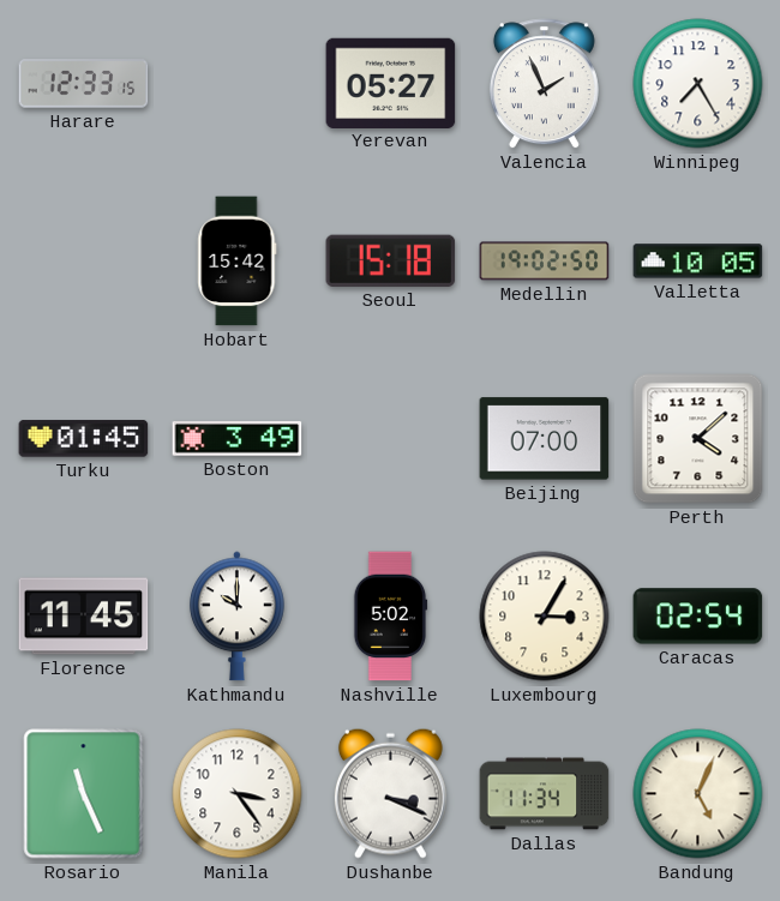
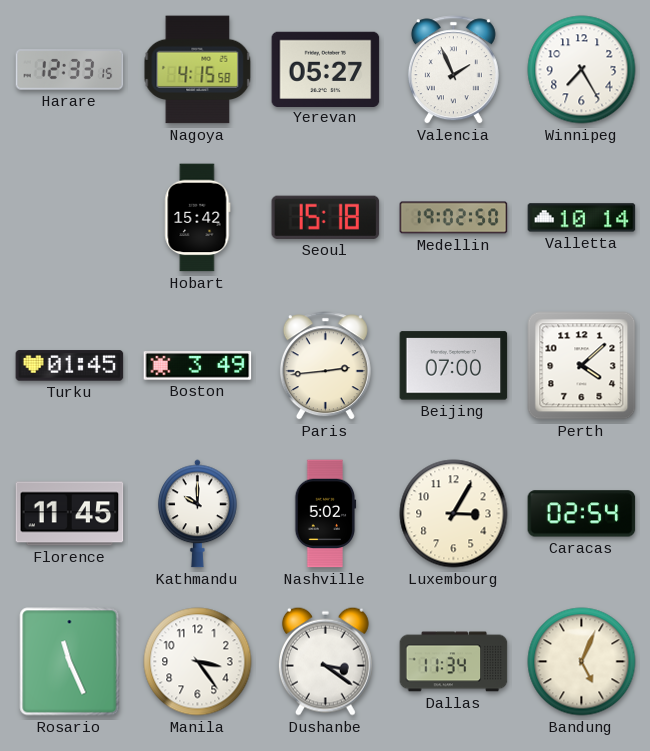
Nagoya: none -> 4:15 (198, 70)
Valletta: 10:05 -> 10:14 (582, 218)
Paris: none -> 2:44 (325, 366)
Dushanbe: 3:19 -> 3:21 (325, 661)
